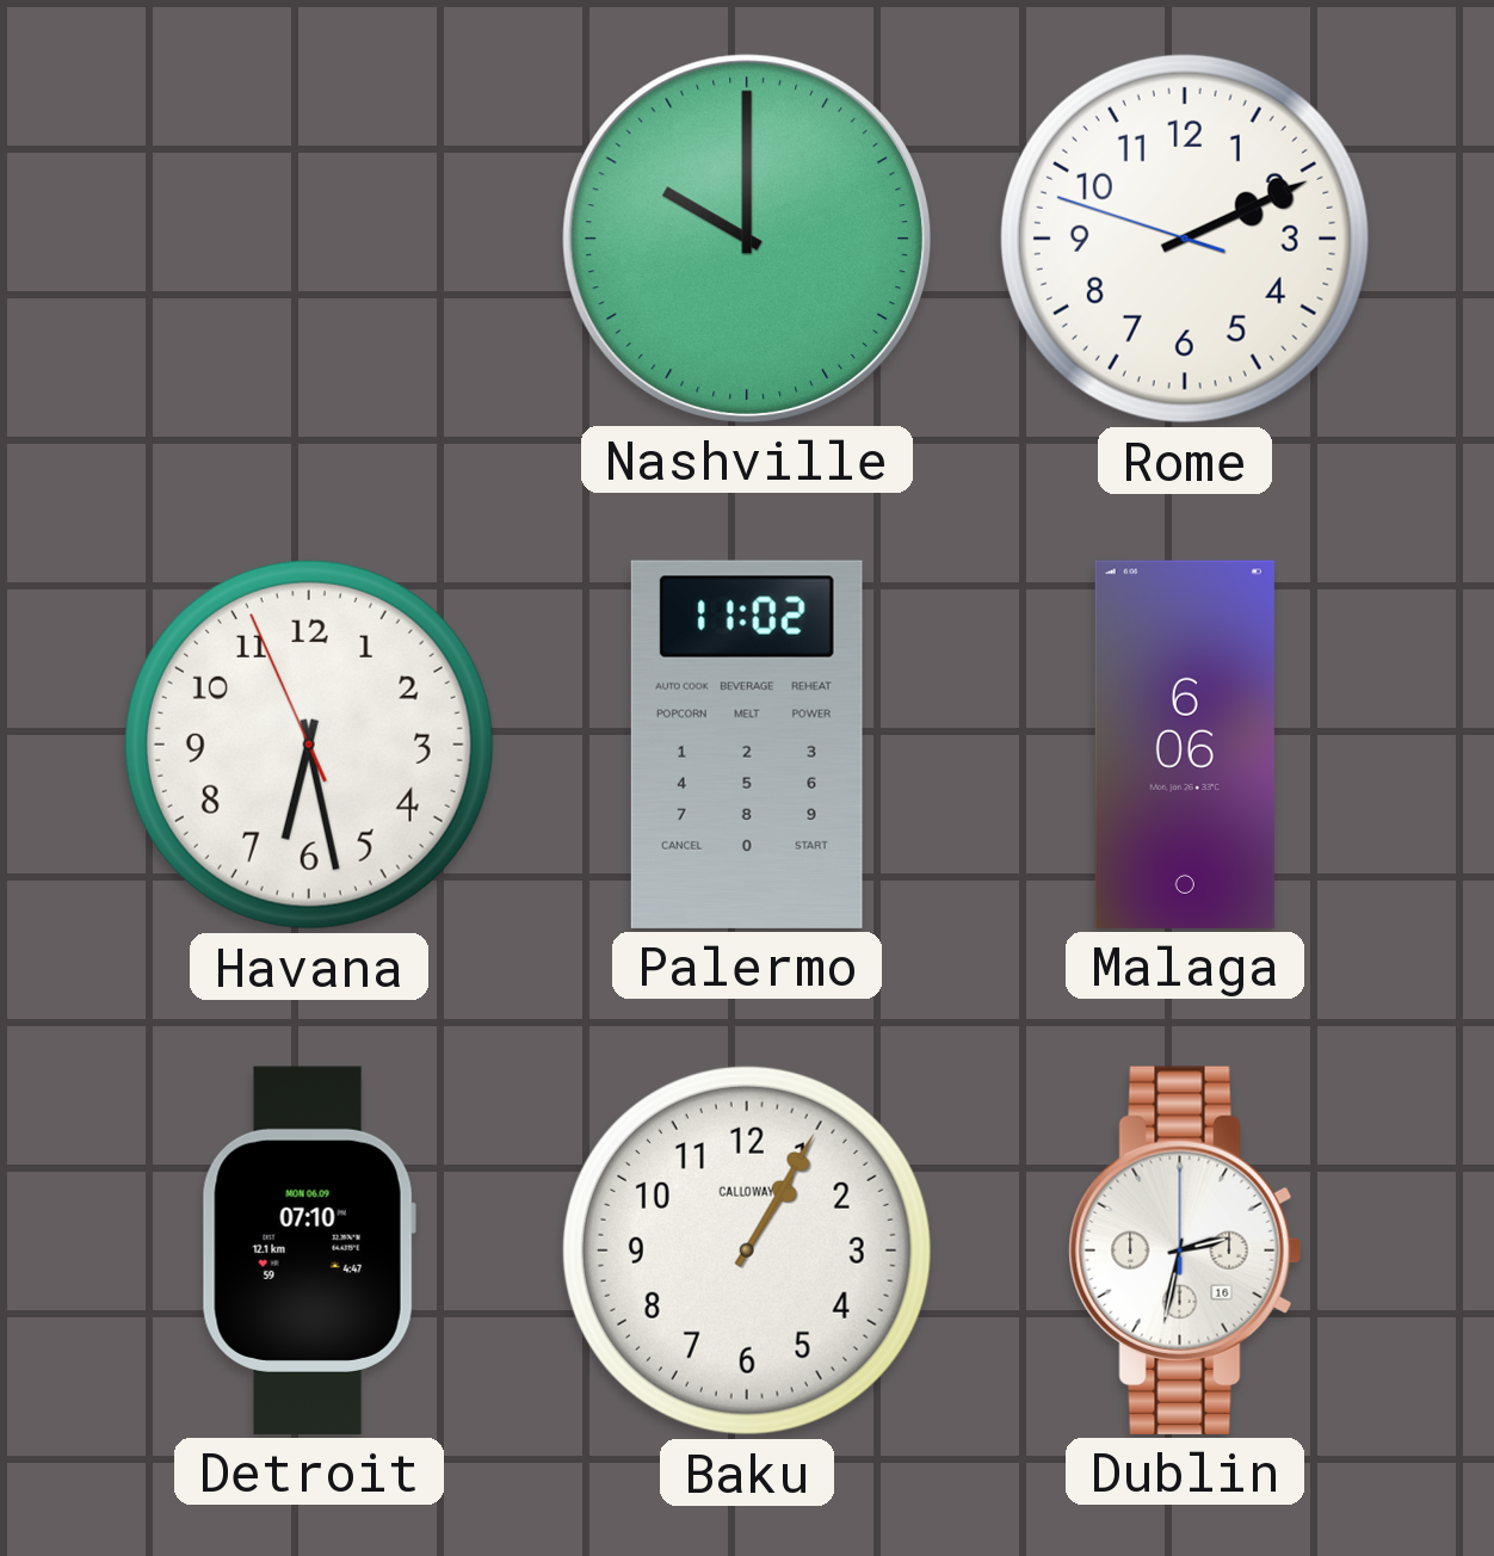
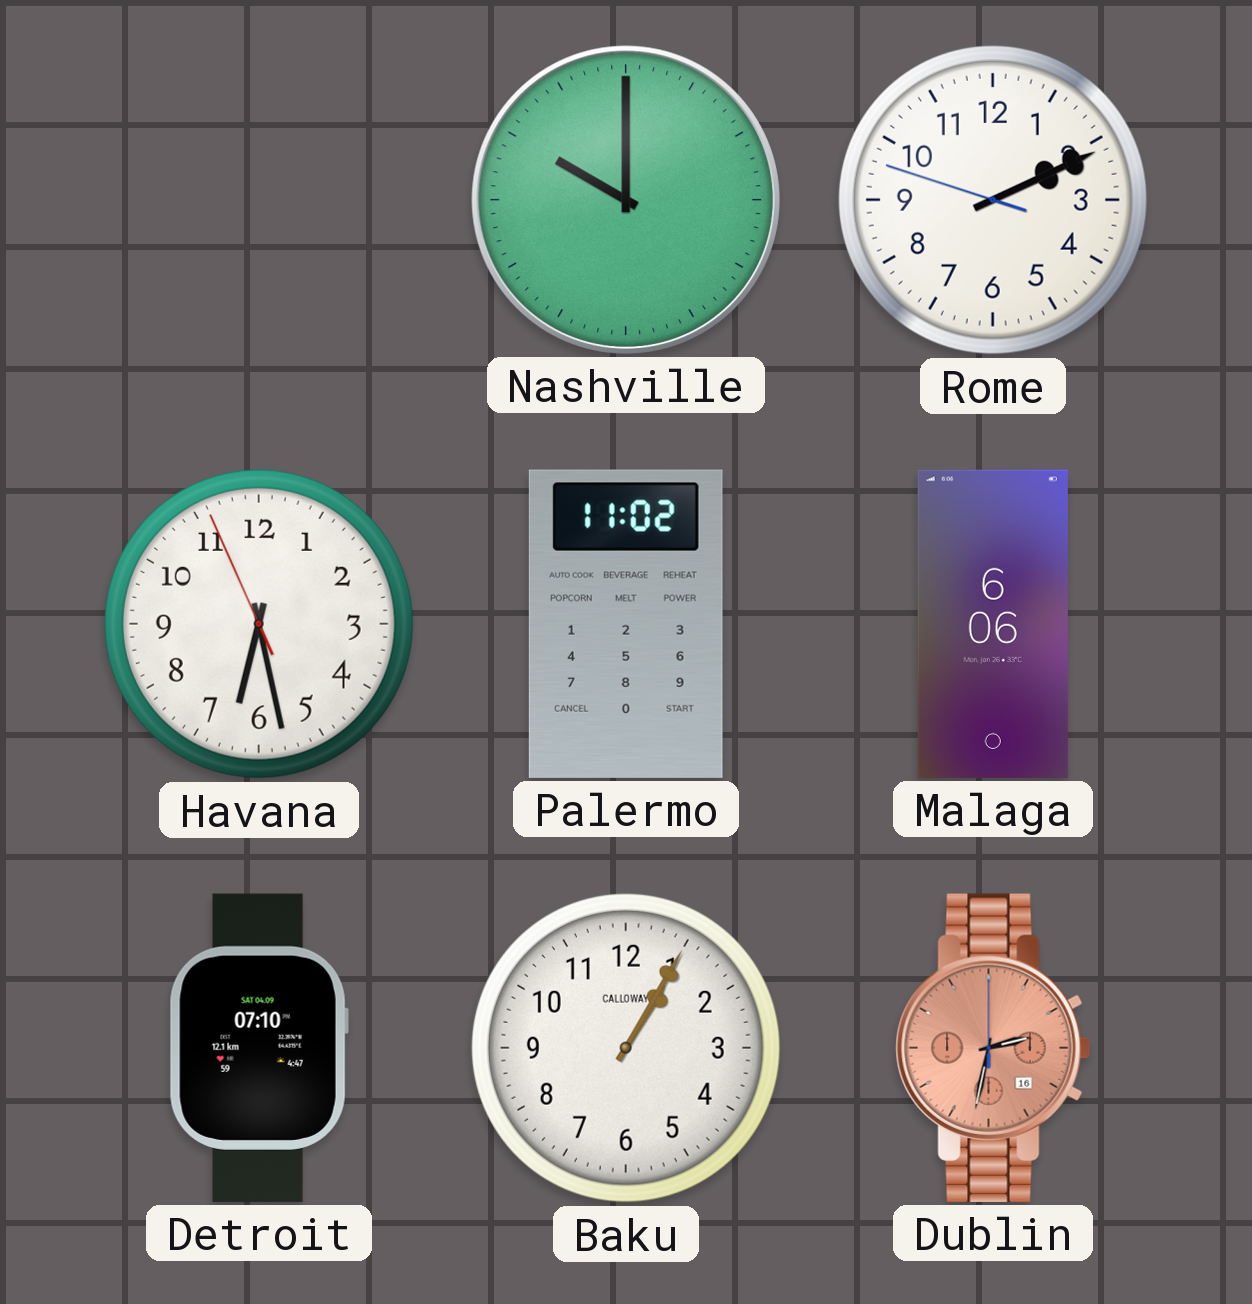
Detroit date: MON 06.09 -> SAT 04.09 (259, 1048)
Dublin dial: white -> salmon (993, 1048)
